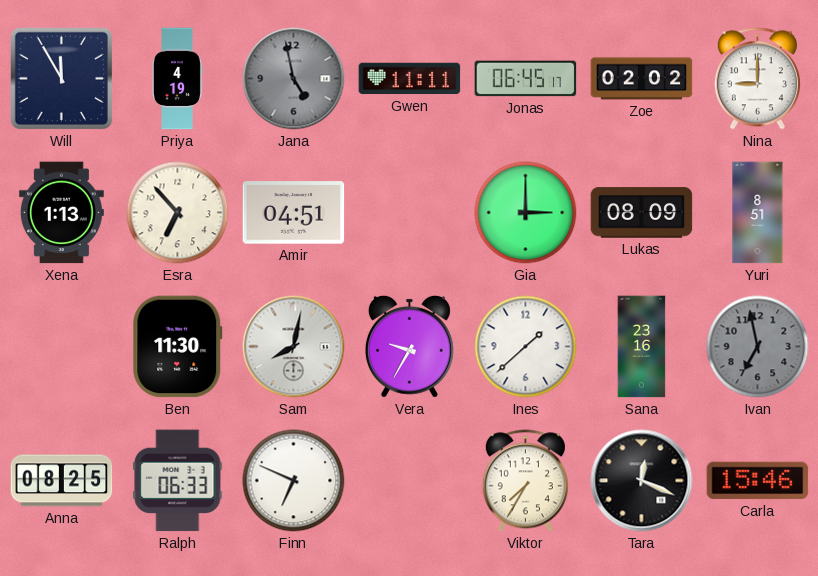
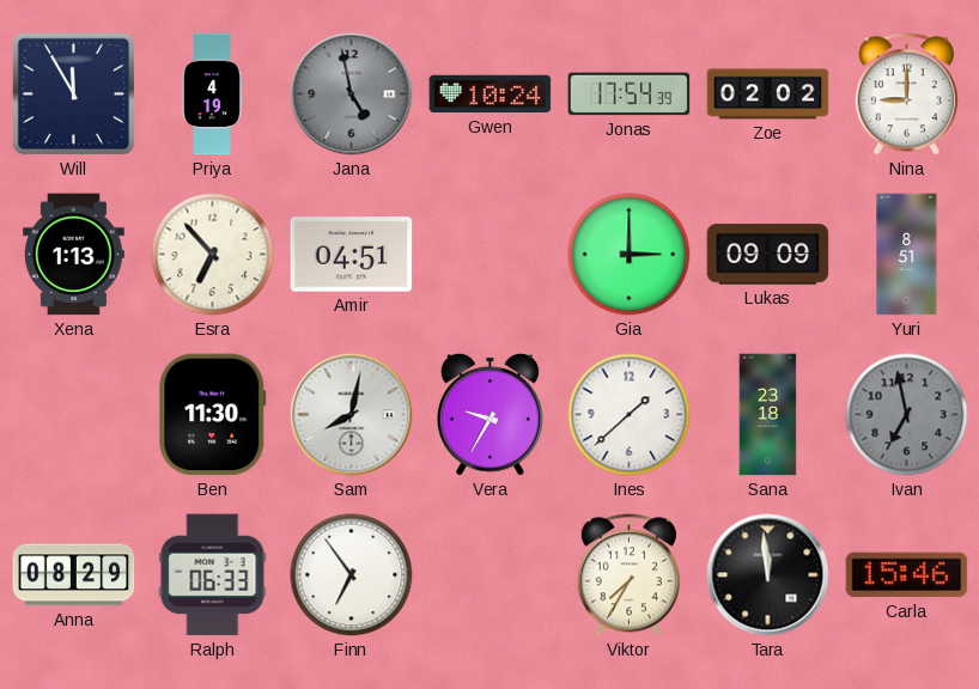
Gwen: 11:11 -> 10:24 (491, 94)
Jonas: 06:45 -> 17:54 (630, 94)
Lukas: 08:09 -> 09:09 (768, 255)
Sana: 23:16 -> 23:18 (768, 415)
Anna: 08:25 -> 08:29 (74, 575)
Finn: 6:49 -> 6:54 (352, 575)
Tara: 12:19 -> 11:59 (768, 575)
